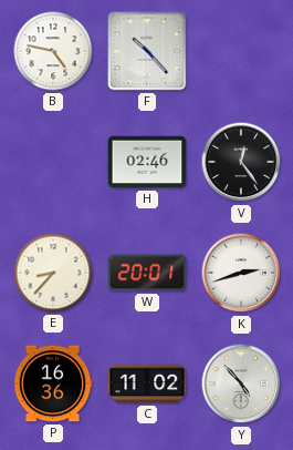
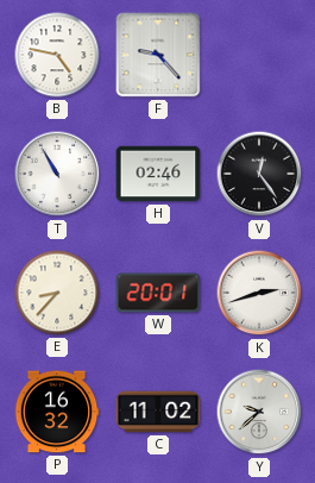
F: 10:23 -> 9:23 (158, 55)
T: none -> 10:55 (57, 174)
P: 16:36 -> 16:32 (57, 412)
Y: 4:53 -> 9:38 (259, 412)
